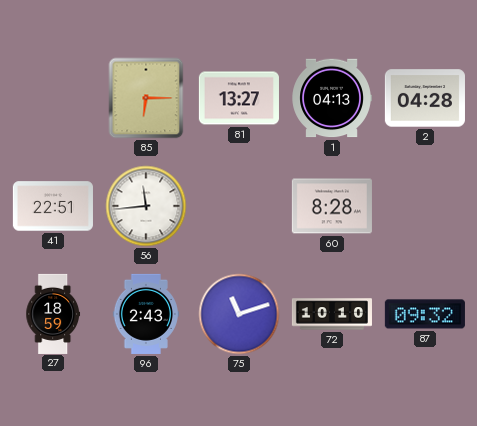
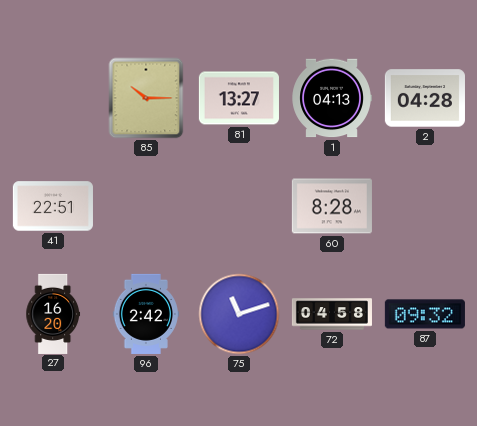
85: 6:15 -> 10:15 (146, 98)
56: 11:44 -> none (146, 206)
27: 18:59 -> 16:20 (53, 313)
96: 2:43 -> 2:42 (146, 314)
72: 10:10 -> 04:58 (332, 314)
